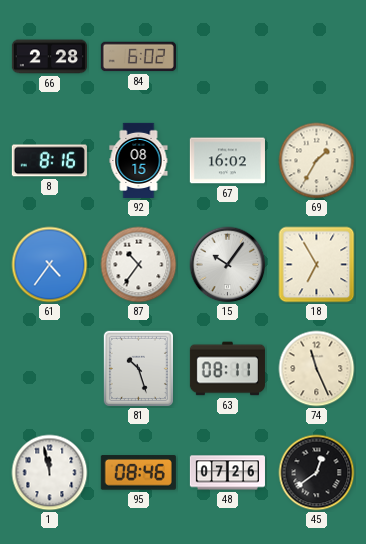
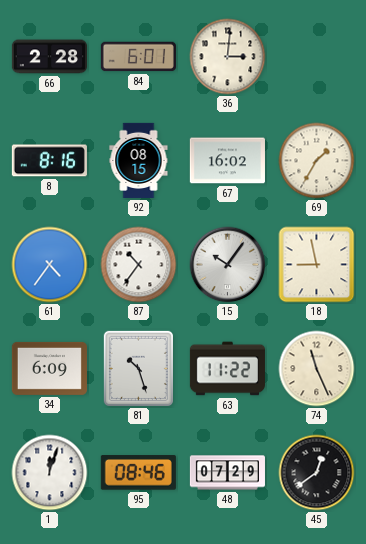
84: 6:02 -> 6:01 (138, 57)
36: none -> 3:01 (228, 57)
18: 6:55 -> 8:58 (317, 265)
34: none -> 6:09 (49, 368)
63: 08:11 -> 11:22 (227, 369)
1: 11:58 -> 12:03 (50, 473)
48: 07:26 -> 07:29 (227, 473)
